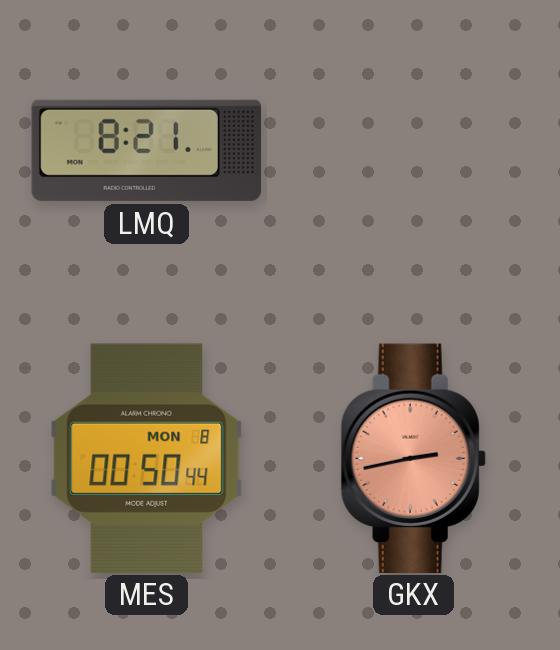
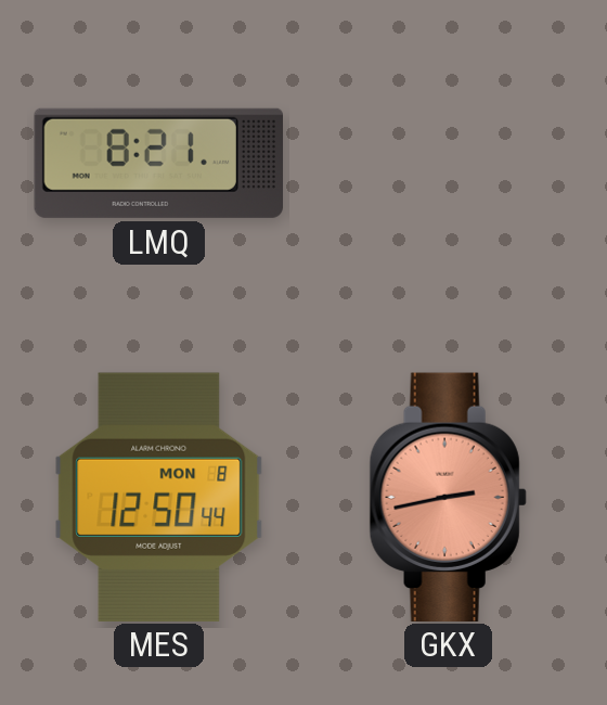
MES: 00:50 -> 12:50 (159, 497)
